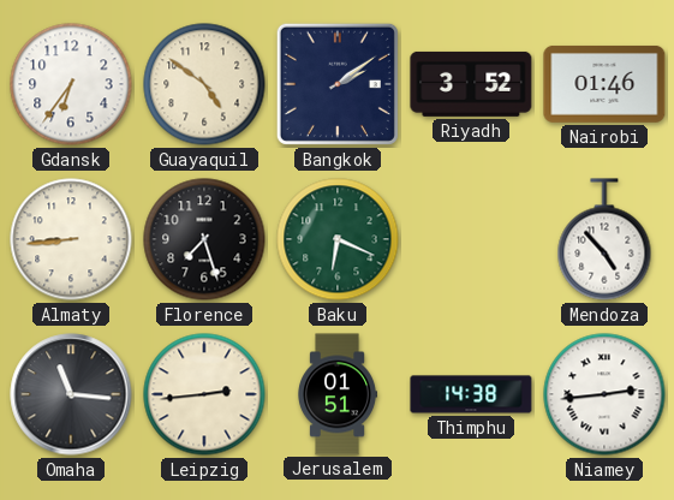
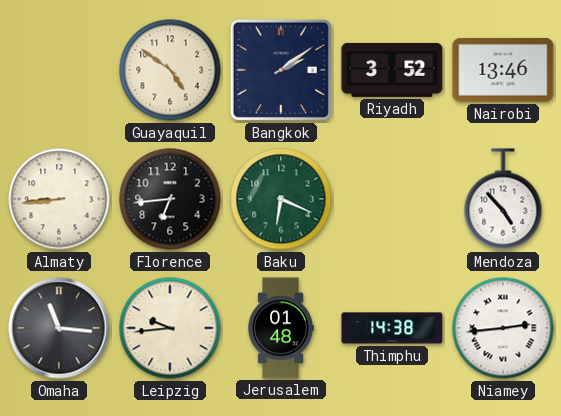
Gdansk: 6:36 -> none (71, 84)
Nairobi: 01:46 -> 13:46 (503, 70)
Florence: 7:27 -> 6:44 (170, 199)
Leipzig: 2:44 -> 9:44 (170, 328)
Jerusalem: 01:51 -> 01:48 (281, 328)
